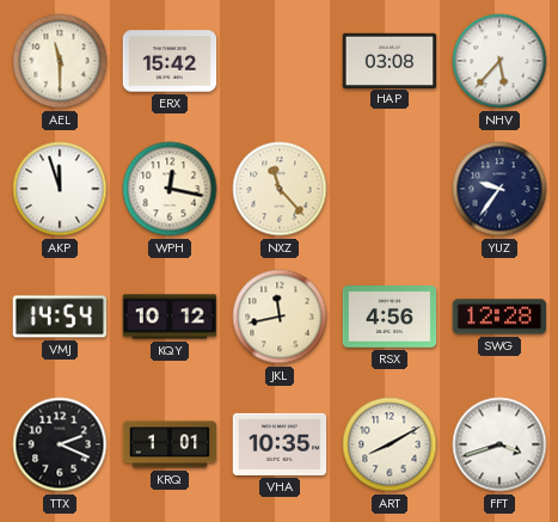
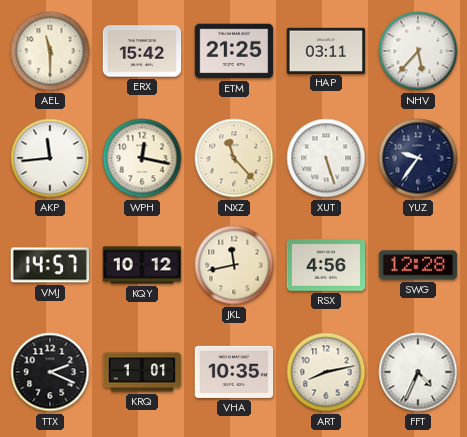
ETM: none -> 21:25 (234, 51)
HAP: 03:08 -> 03:11 (326, 50)
AKP: 11:57 -> 11:44 (50, 158)
XUT: none -> 5:27 (326, 158)
VMJ: 14:54 -> 14:57 (50, 265)
ART: 8:10 -> 8:13 (326, 372)
FFT: 3:42 -> 4:34 (418, 372)
